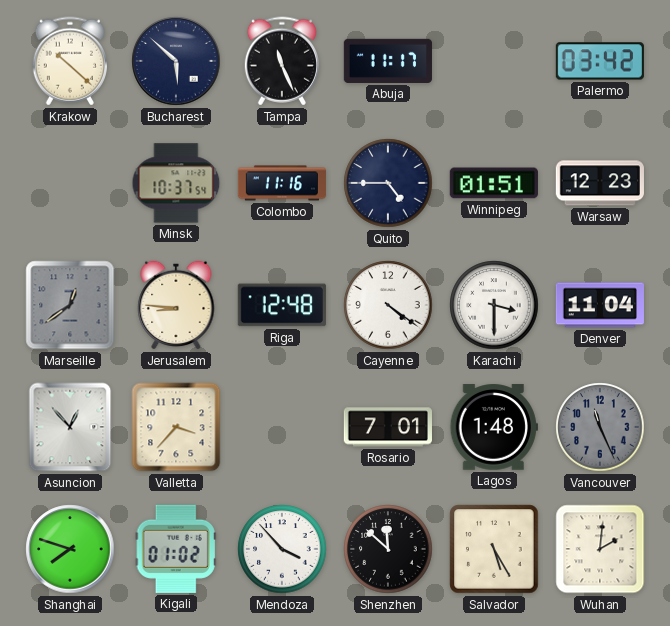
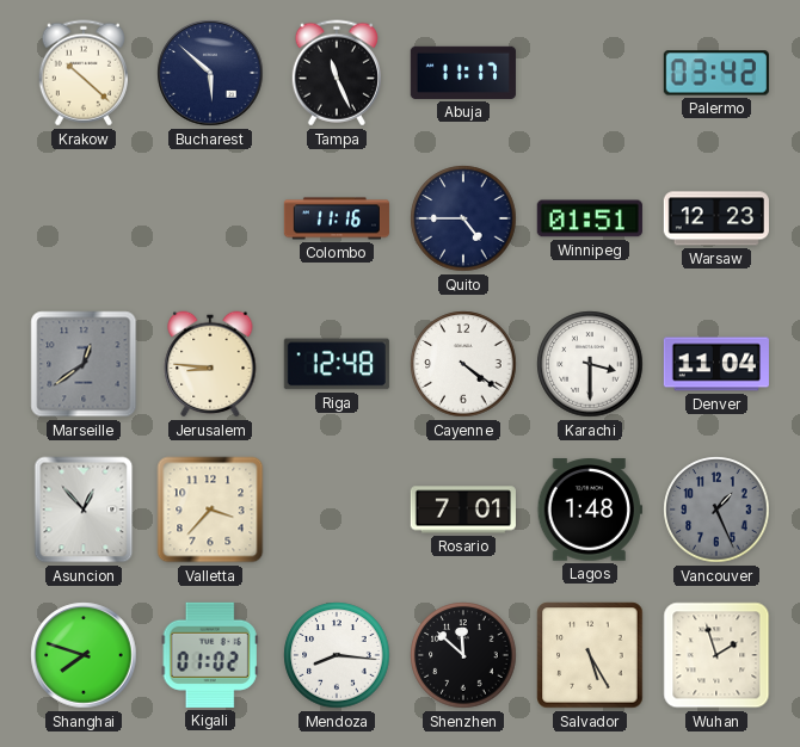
Minsk: 10:37 -> none (176, 183)
Vancouver: 11:26 -> 1:26 (716, 510)
Mendoza: 3:53 -> 8:16 (337, 655)
Wuhan: 2:01 -> 1:57 (716, 655)
